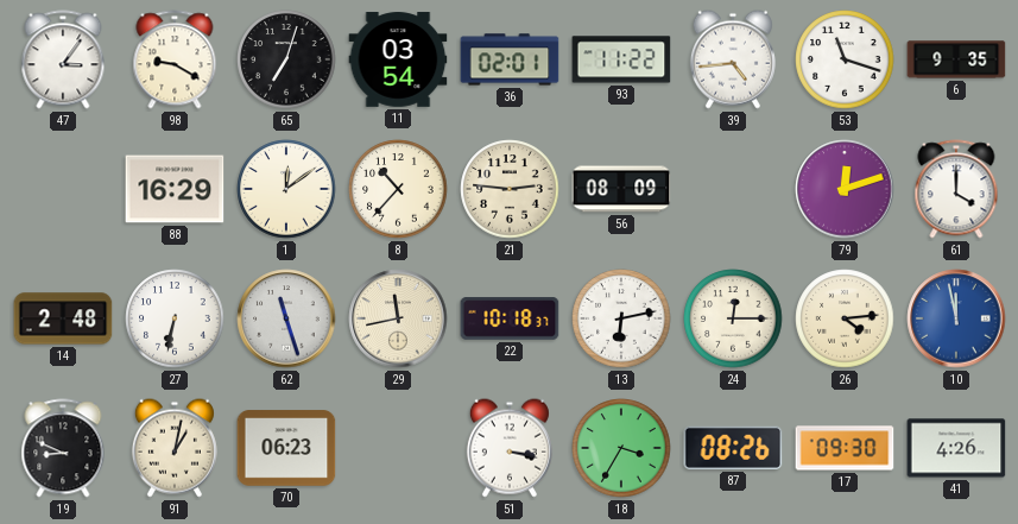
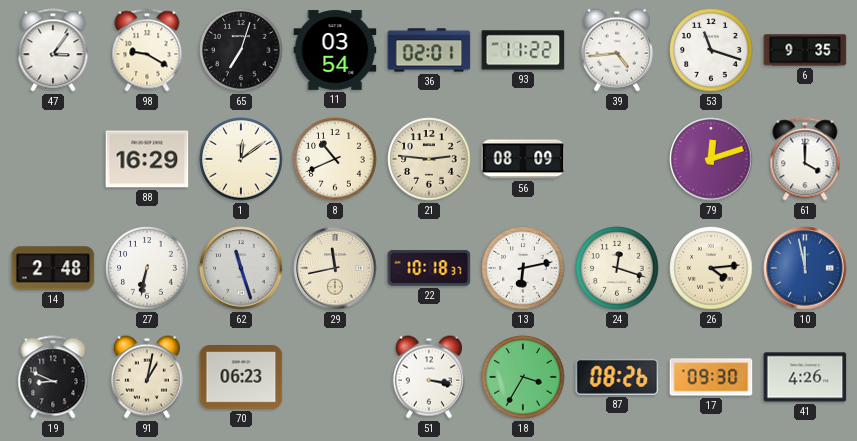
8: 10:37 -> 10:41 (335, 159)
24: 12:15 -> 12:18 (617, 268)
